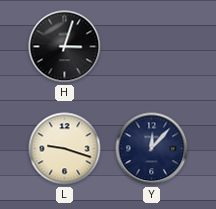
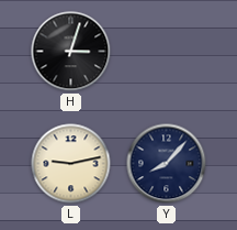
L: 9:18 -> 9:13 (71, 164)
Y: 12:07 -> 8:07 (167, 164)
